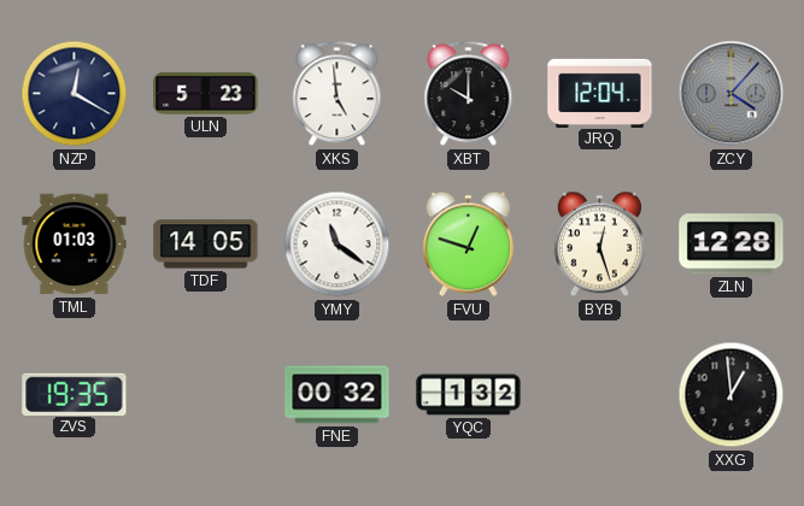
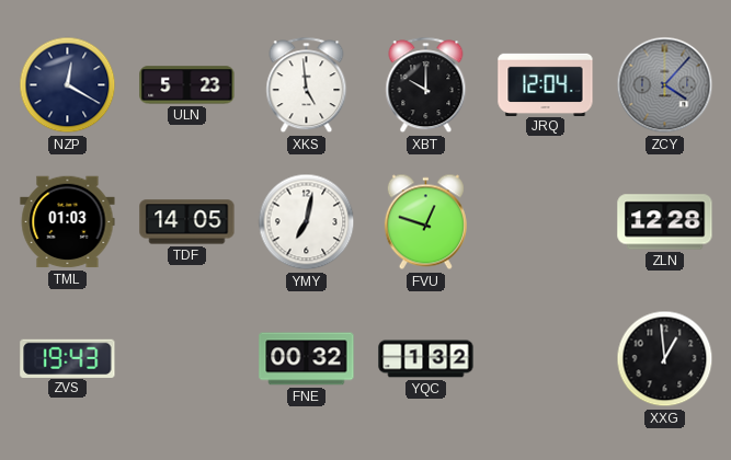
YMY: 11:21 -> 7:02 (307, 222)
BYB: 12:27 -> none (599, 245)
ZVS: 19:35 -> 19:43 (68, 358)
